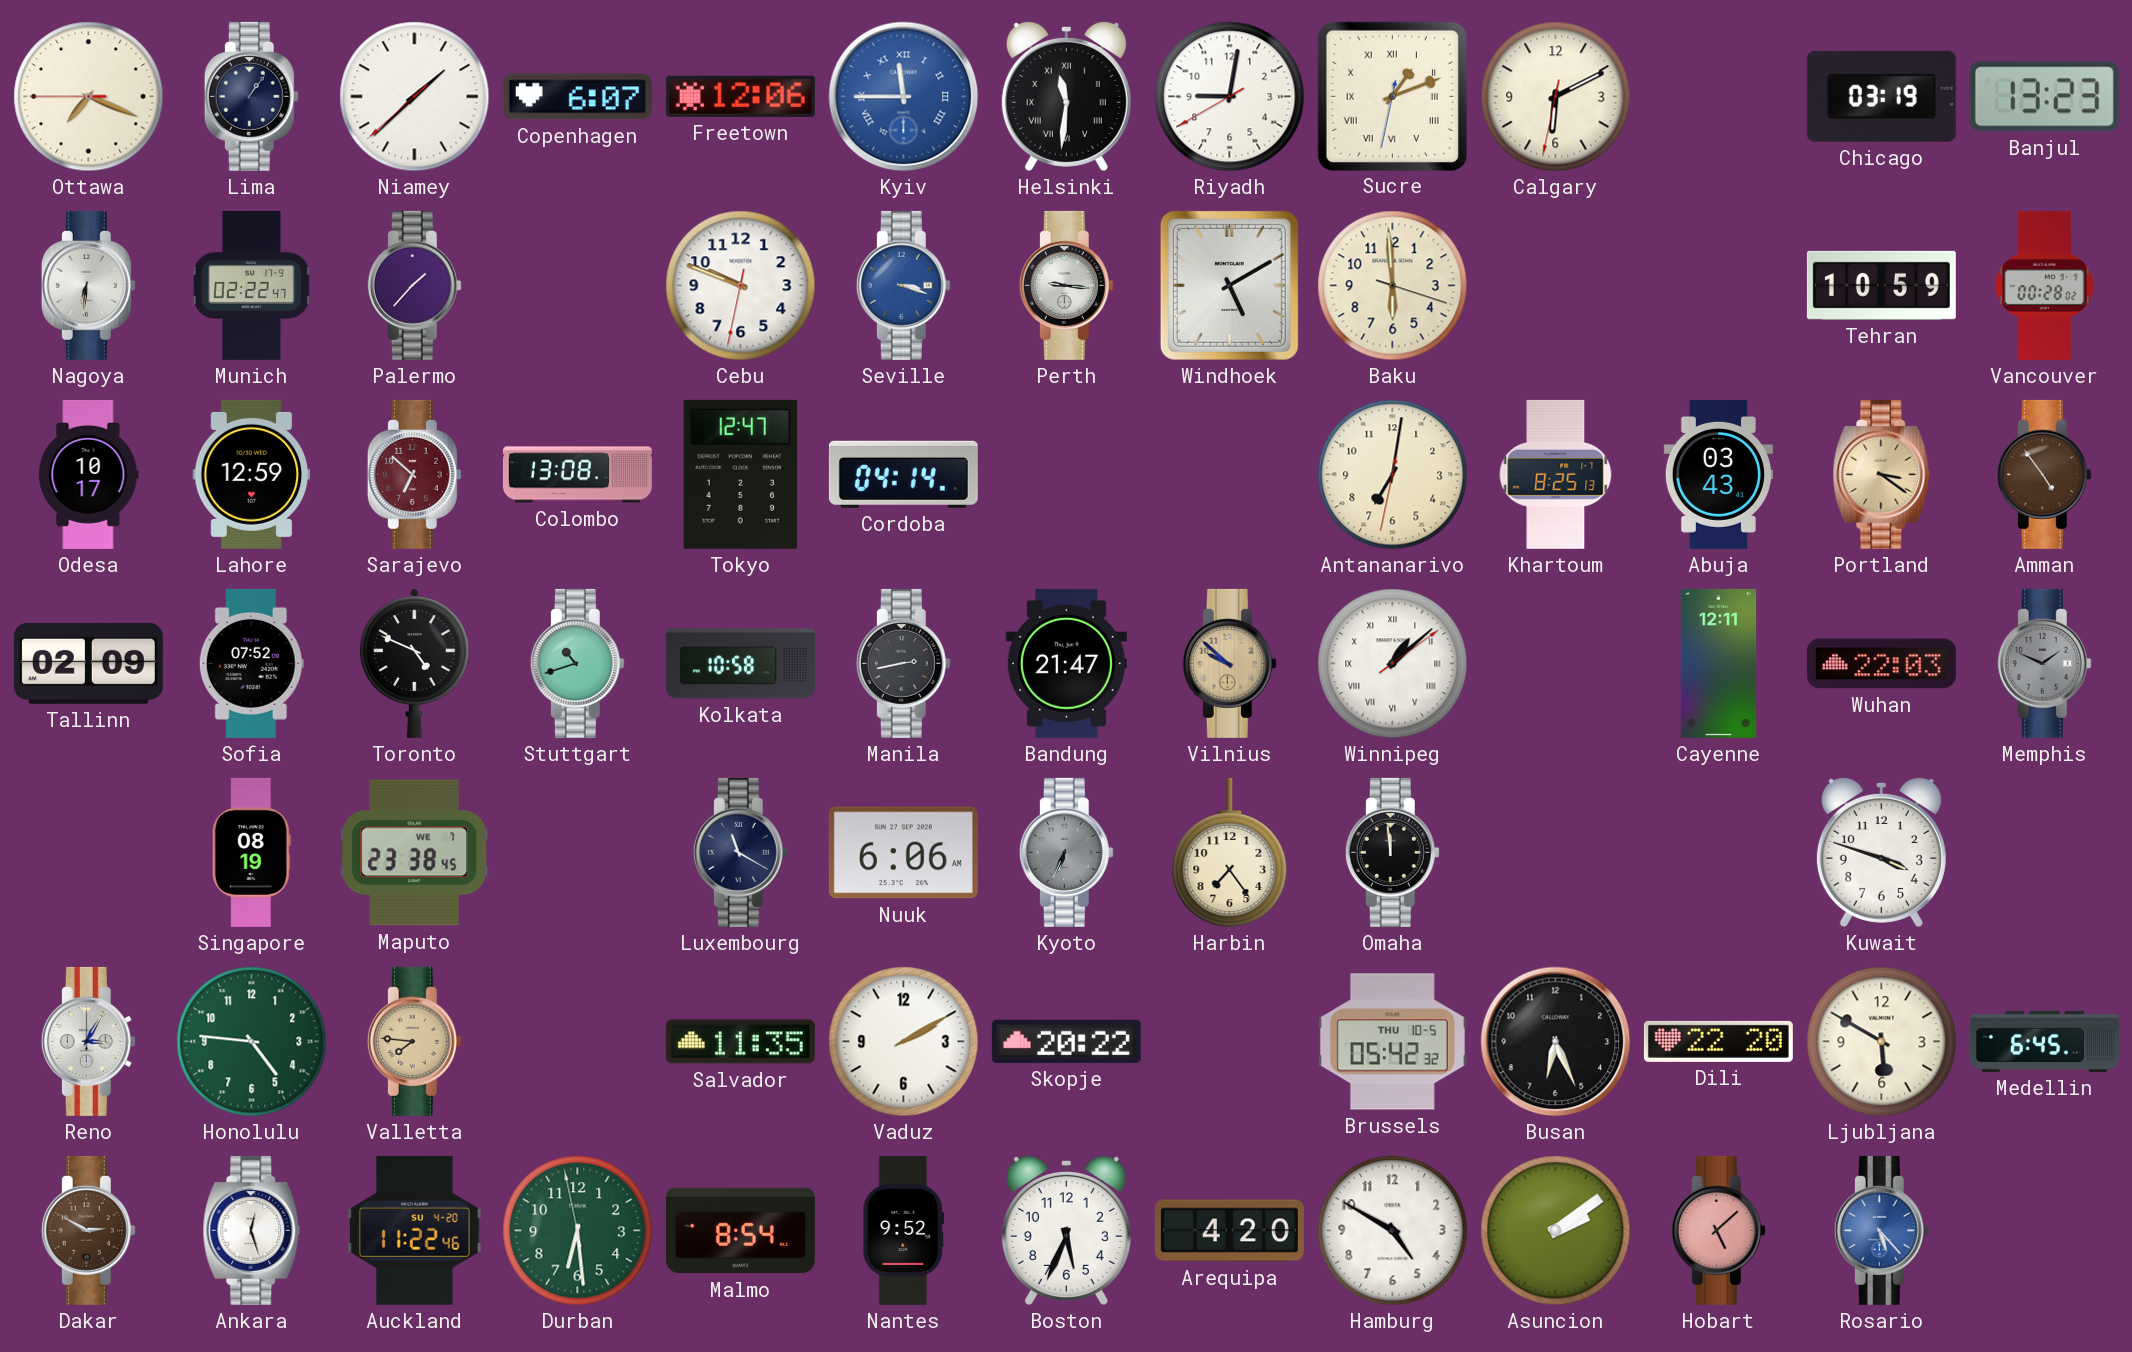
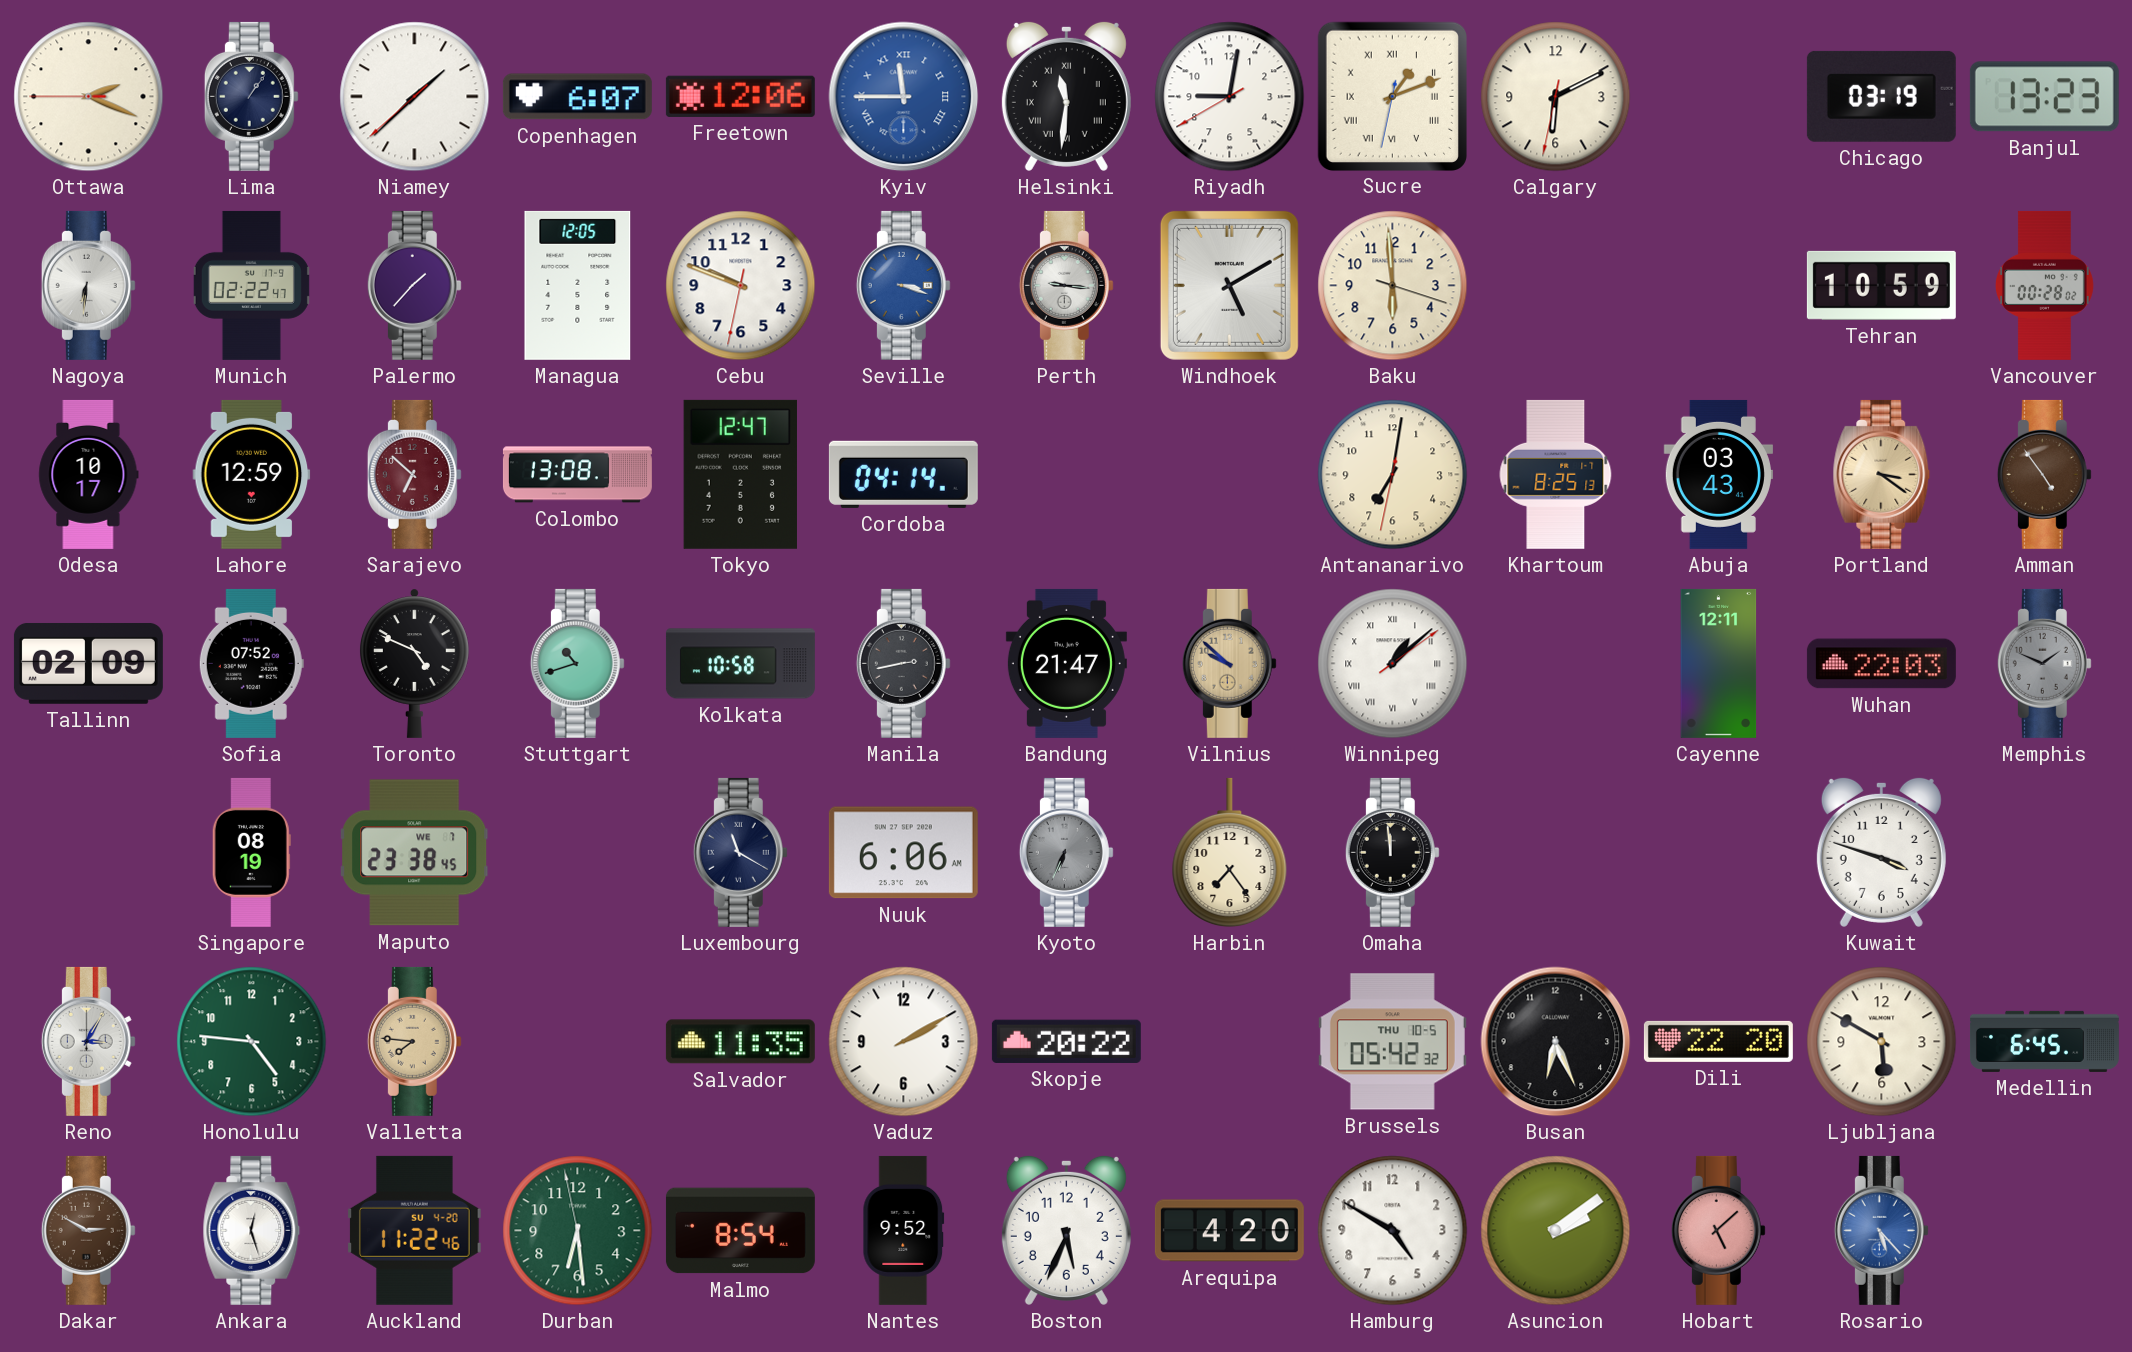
Ottawa: 7:18 -> 2:18 (89, 97)
Managua: none -> 12:05 (578, 285)
